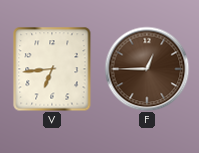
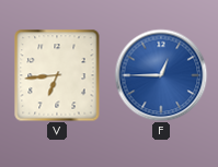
F dial: brown -> blue (161, 75)
